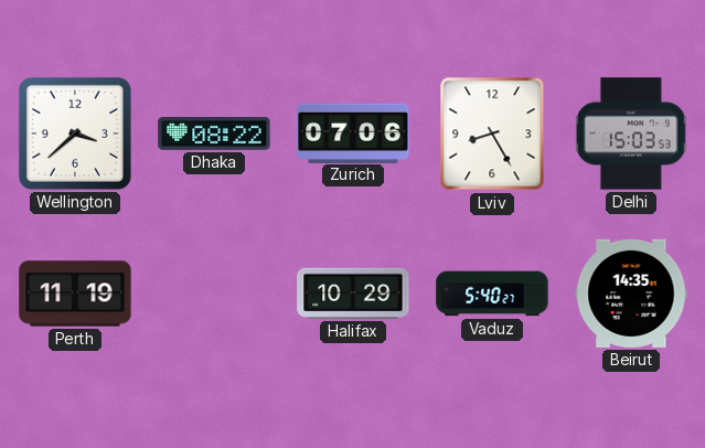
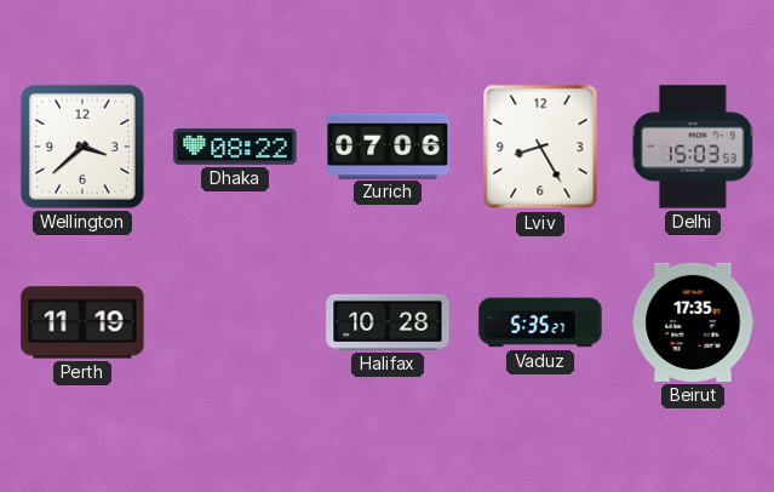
Halifax: 10:29 -> 10:28 (388, 322)
Vaduz: 5:40 -> 5:35 (540, 322)
Beirut: 14:35 -> 17:35 (693, 322)
